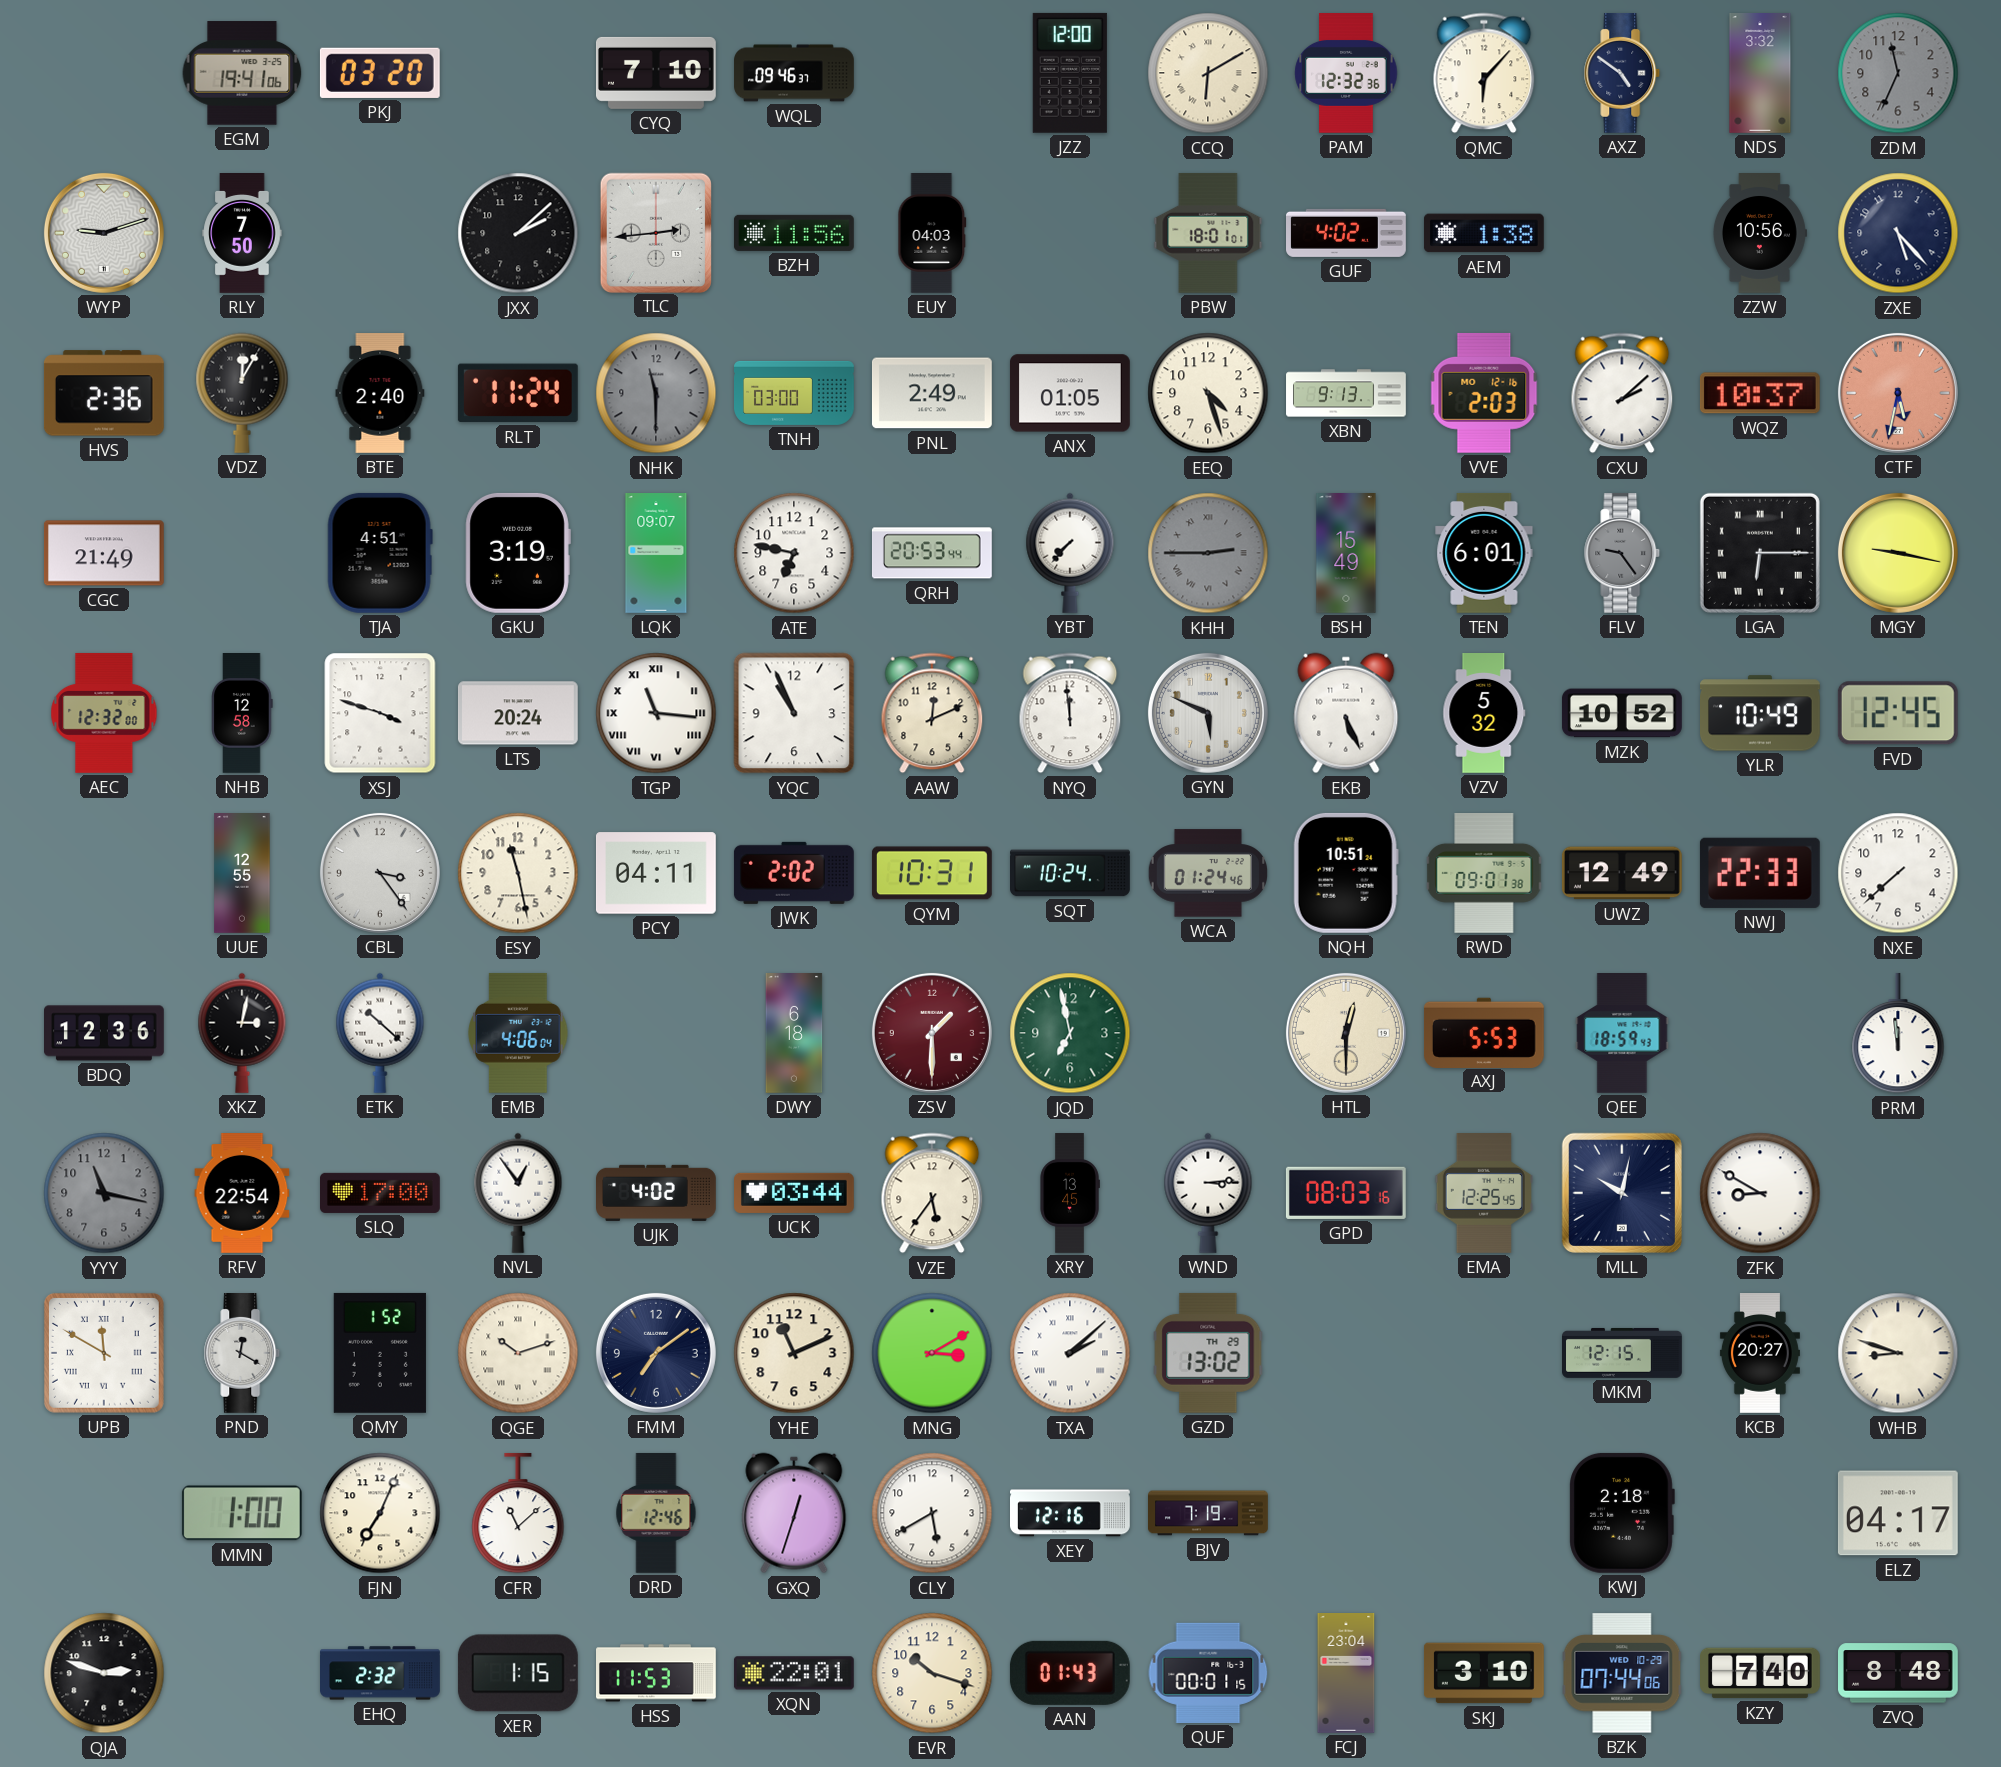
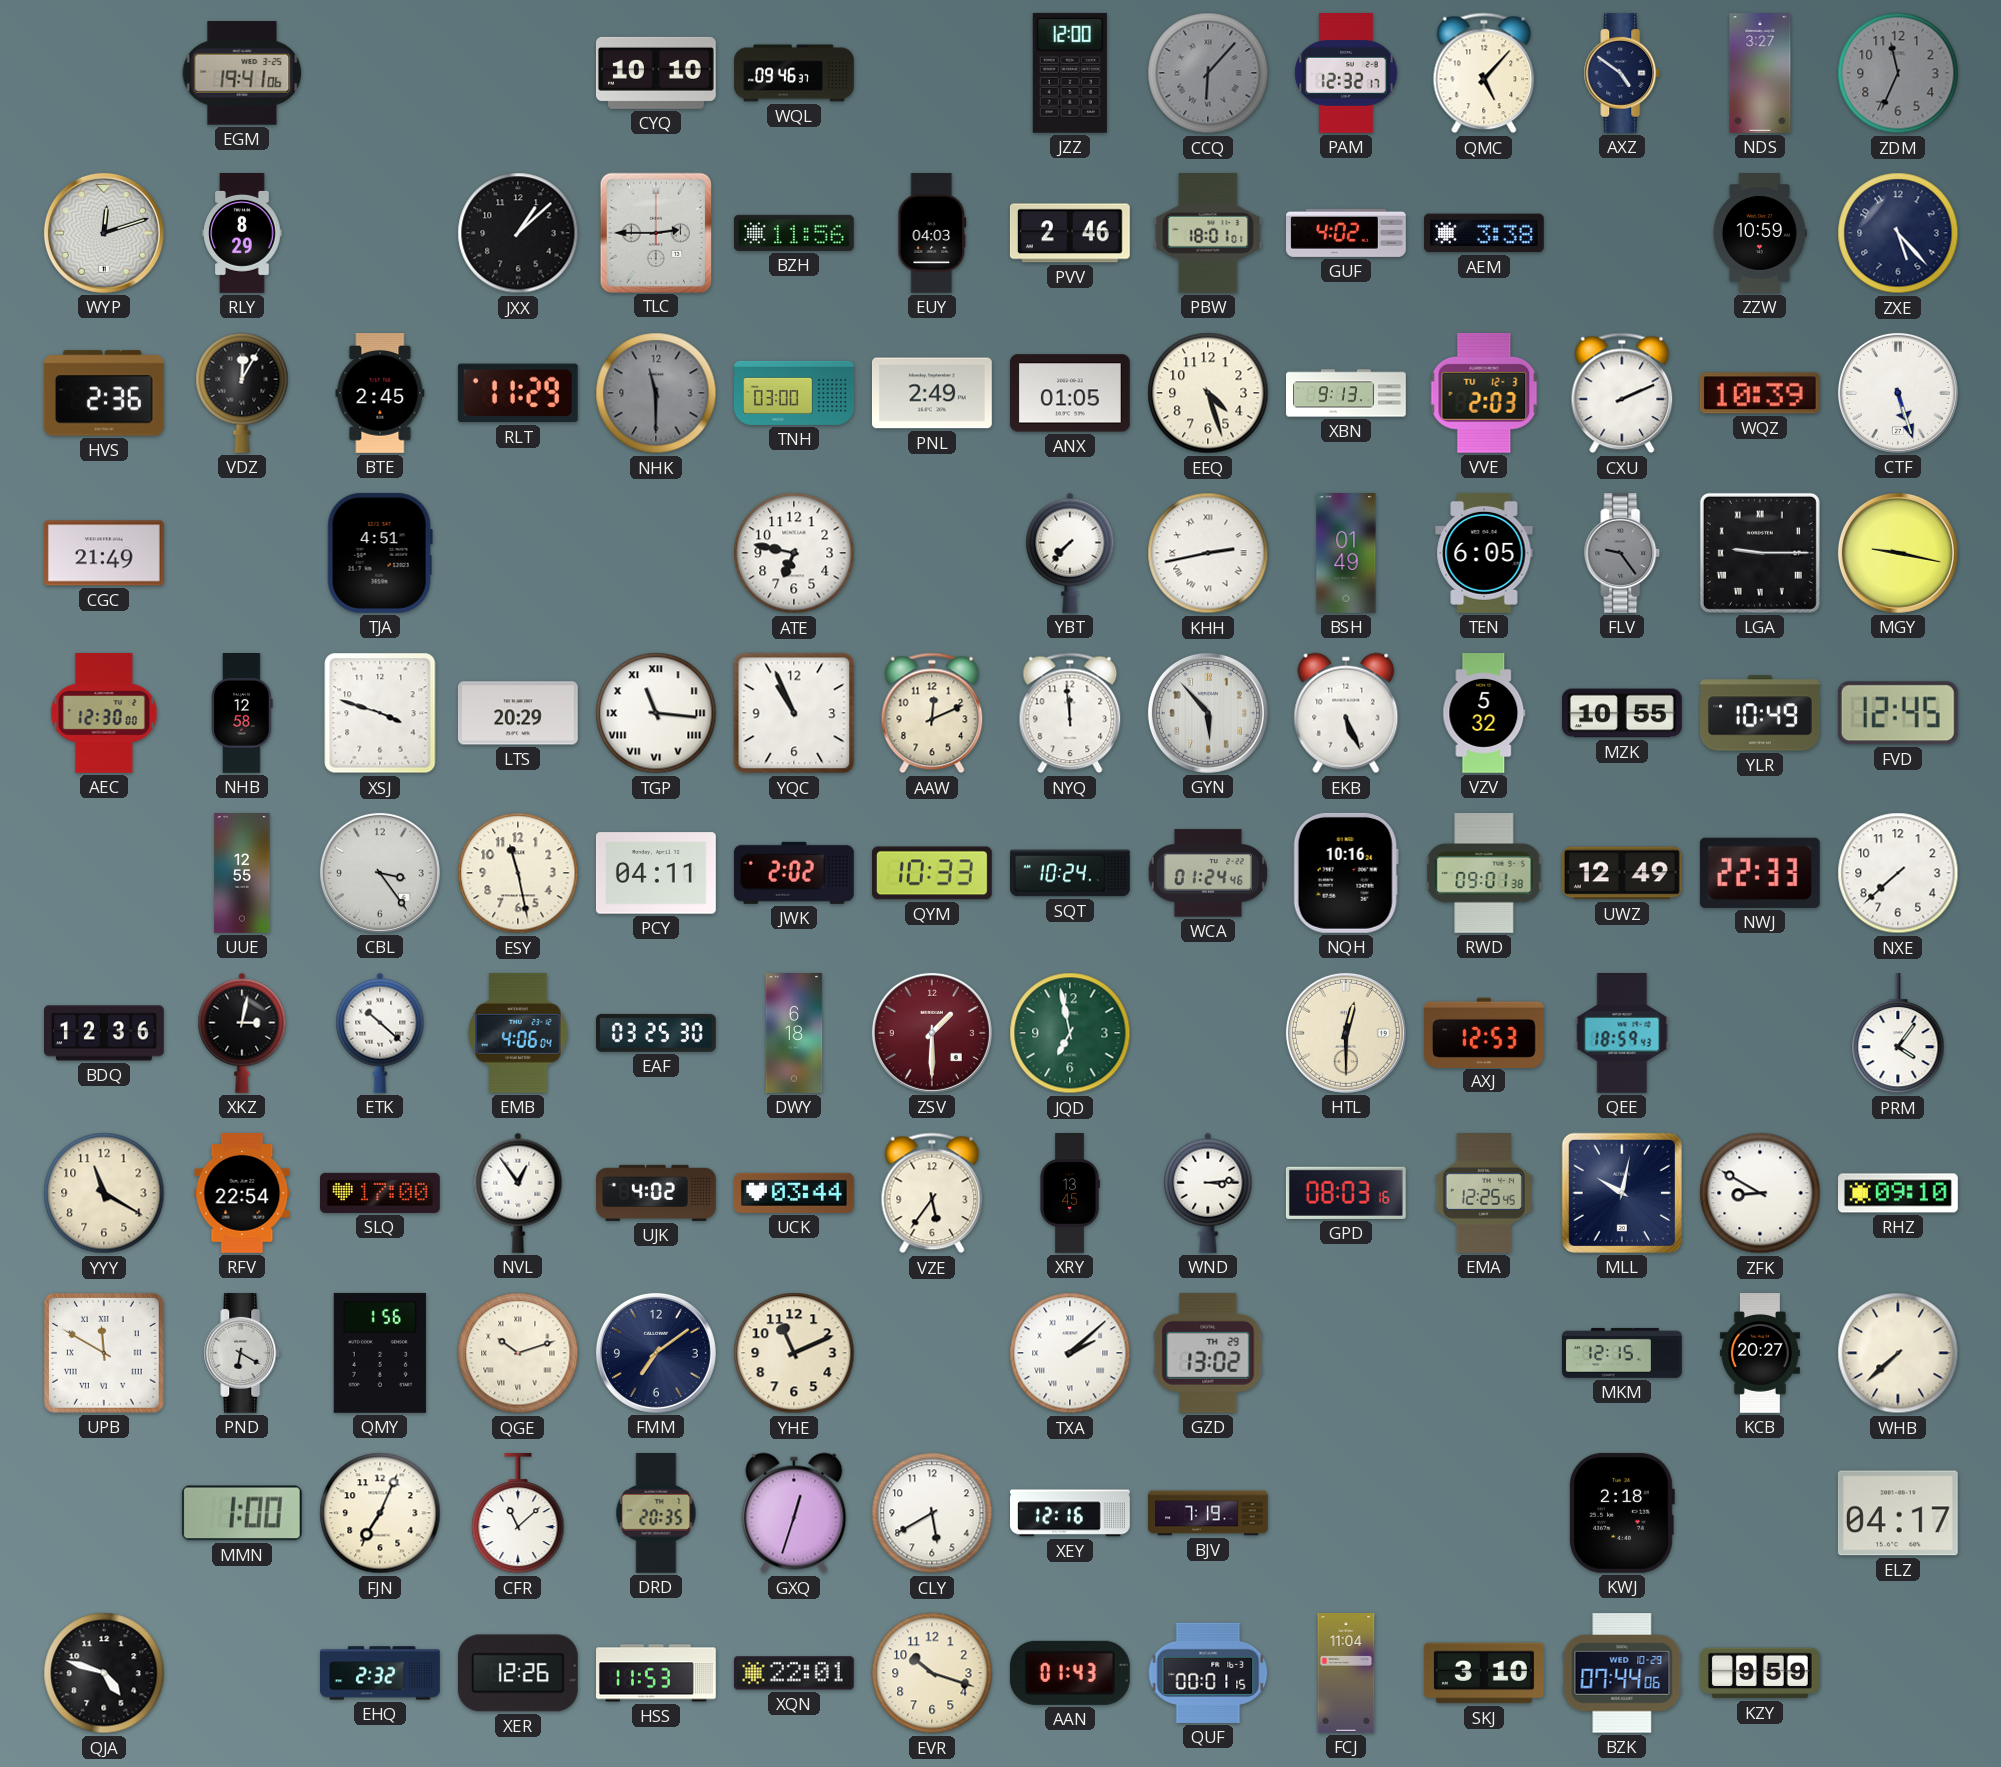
PKJ: 03:20 -> none (380, 73)
CYQ: 7:10 -> 10:10 (657, 73)
CCQ: 6:10 -> 6:07 (1208, 73)
CCQ dial: cream -> grey (1208, 73)
PAM: 12:32:36 -> 12:32:17 (1346, 74)
QMC: 6:07 -> 5:07 (1484, 73)
NDS: 3:32 -> 3:27 (1760, 74)
WYP: 9:12 -> 12:12 (104, 233)
RLY: 7:50 -> 8:29 (242, 234)
JXX: 2:08 -> 1:08 (518, 233)
TLC: 2:44 -> 2:45 (656, 232)
PVV: none -> 2:46 (1070, 233)
AEM: 1:38 -> 3:38 (1484, 233)
ZZW: 10:56 -> 10:59 (1759, 234)
BTE: 2:40 -> 2:45 (380, 394)
RLT: 11:24 -> 11:29 (518, 393)
VVE date: MO 12-16 -> TU 12-3 (1484, 393)
CXU: 2:08 -> 2:11 (1622, 393)
WQZ: 10:37 -> 10:39 (1760, 393)
CTF: 5:32 -> 5:27 (1898, 393)
CTF dial: salmon -> white (1898, 393)
GKU: 3:19 -> none (518, 553)
LQK: 09:07 -> none (656, 554)
QRH: 20:53 -> none (932, 553)
KHH: 2:45 -> 2:43 (1208, 553)
KHH dial: grey -> white (1208, 553)
BSH: 15:49 -> 01:49 (1346, 554)
TEN: 6:01 -> 6:05 (1484, 553)
LGA: 6:15 -> 9:15 (1760, 553)
AEC: 12:32 -> 12:30 (104, 713)
LTS: 20:24 -> 20:29 (518, 713)
GYN: 5:49 -> 5:53 (1208, 713)
MZK: 10:52 -> 10:55 (1622, 713)
QYM: 10:31 -> 10:33 (932, 873)
NQH: 10:51 -> 10:16 (1346, 873)
EAF: none -> 03:25 (656, 1033)
AXJ: 5:53 -> 12:53 (1484, 1032)
PRM: 11:59 -> 4:06 (1898, 1033)
YYY: 11:17 -> 11:20 (104, 1193)
YYY dial: grey -> cream (104, 1193)
RHZ: none -> 09:10 (1899, 1193)
PND: 12:20 -> 6:20 (242, 1354)
QMY: 1:52 -> 1:56 (380, 1353)
MNG: 3:10 -> none (932, 1353)
WHB: 8:48 -> 7:38 (1898, 1353)
DRD: 12:46 -> 20:35 (656, 1513)
QJA: 2:48 -> 4:48 (104, 1673)
XER: 1:15 -> 12:26 (518, 1673)
FCJ: 23:04 -> 11:04 (1346, 1674)
KZY: 7:40 -> 9:59 (1761, 1673)
ZVQ: 8:48 -> none (1899, 1673)
